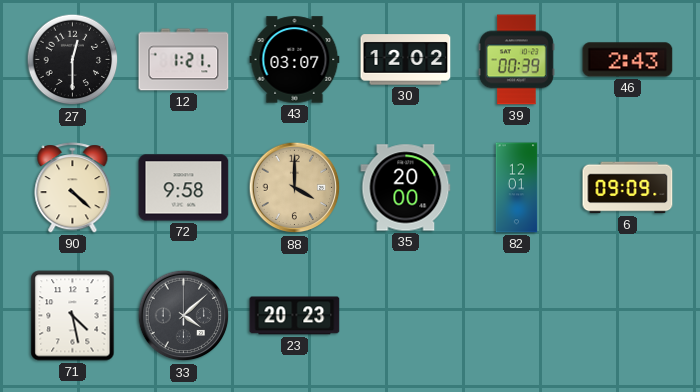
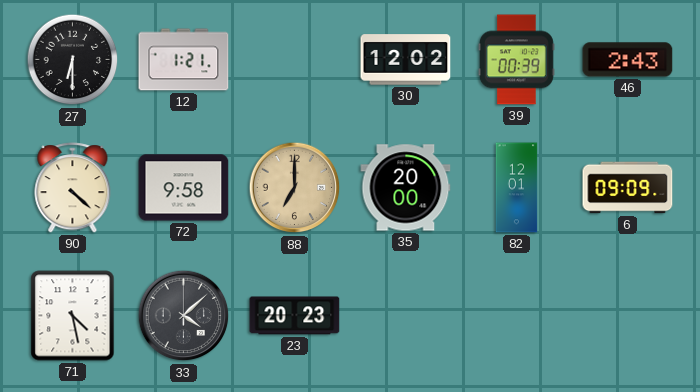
27: 12:30 -> 6:30 (73, 60)
43: 03:07 -> none (295, 60)
88: 4:00 -> 7:00 (295, 188)
